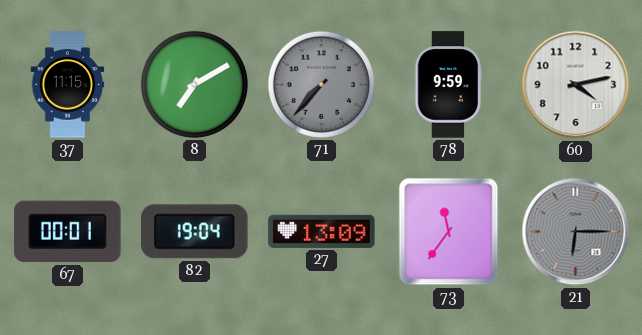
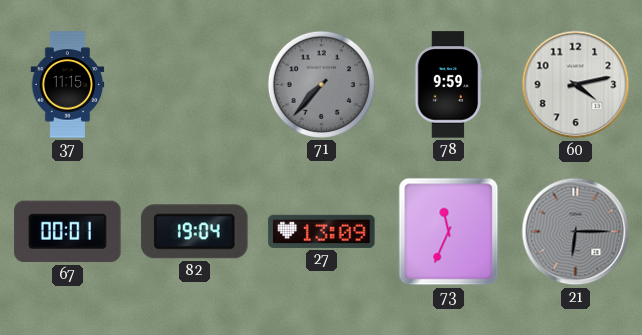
8: 7:10 -> none (194, 84)
73: 11:36 -> 11:34 (449, 232)
